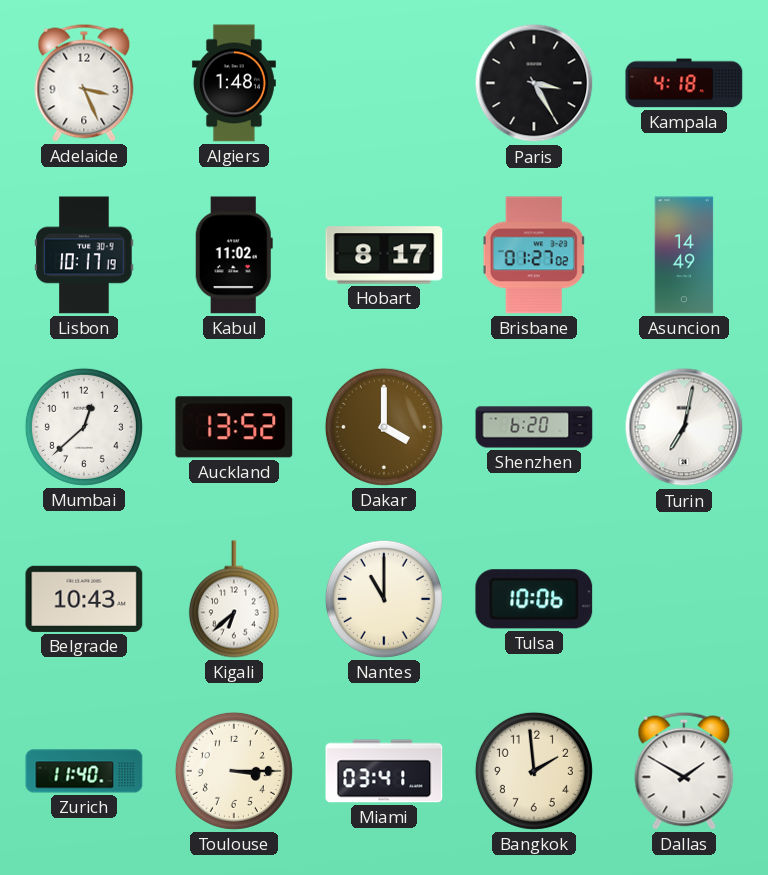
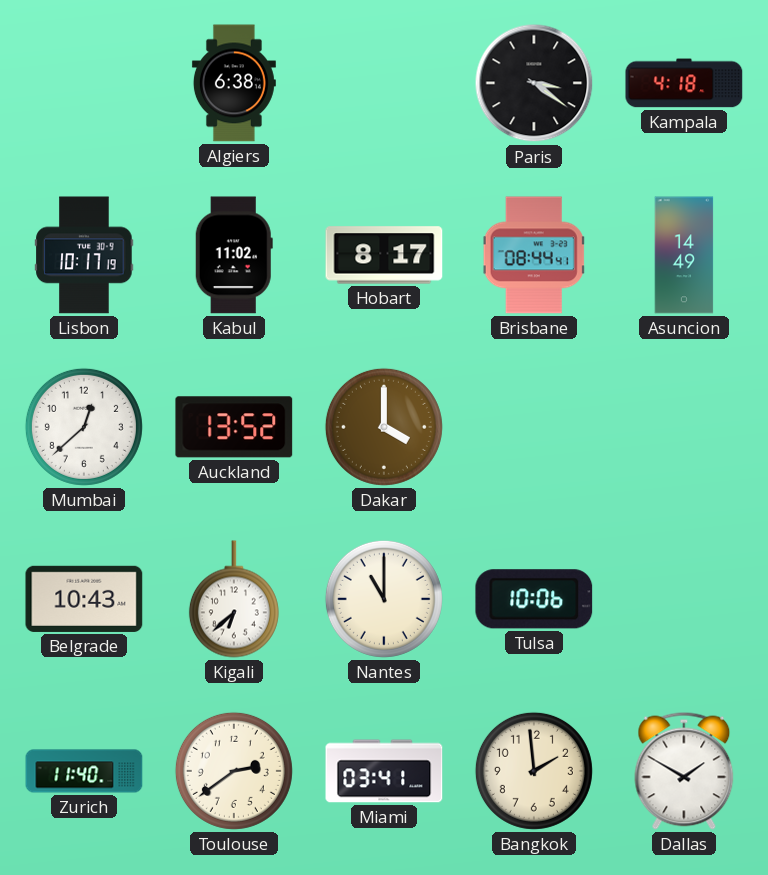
Adelaide: 3:26 -> none (84, 83)
Algiers: 1:48 -> 6:38 (234, 83)
Paris: 3:25 -> 3:21 (534, 83)
Brisbane: 01:27 -> 08:44 (534, 255)
Shenzhen: 6:20 -> none (534, 427)
Turin: 7:02 -> none (684, 427)
Toulouse: 3:15 -> 2:39 (234, 771)
